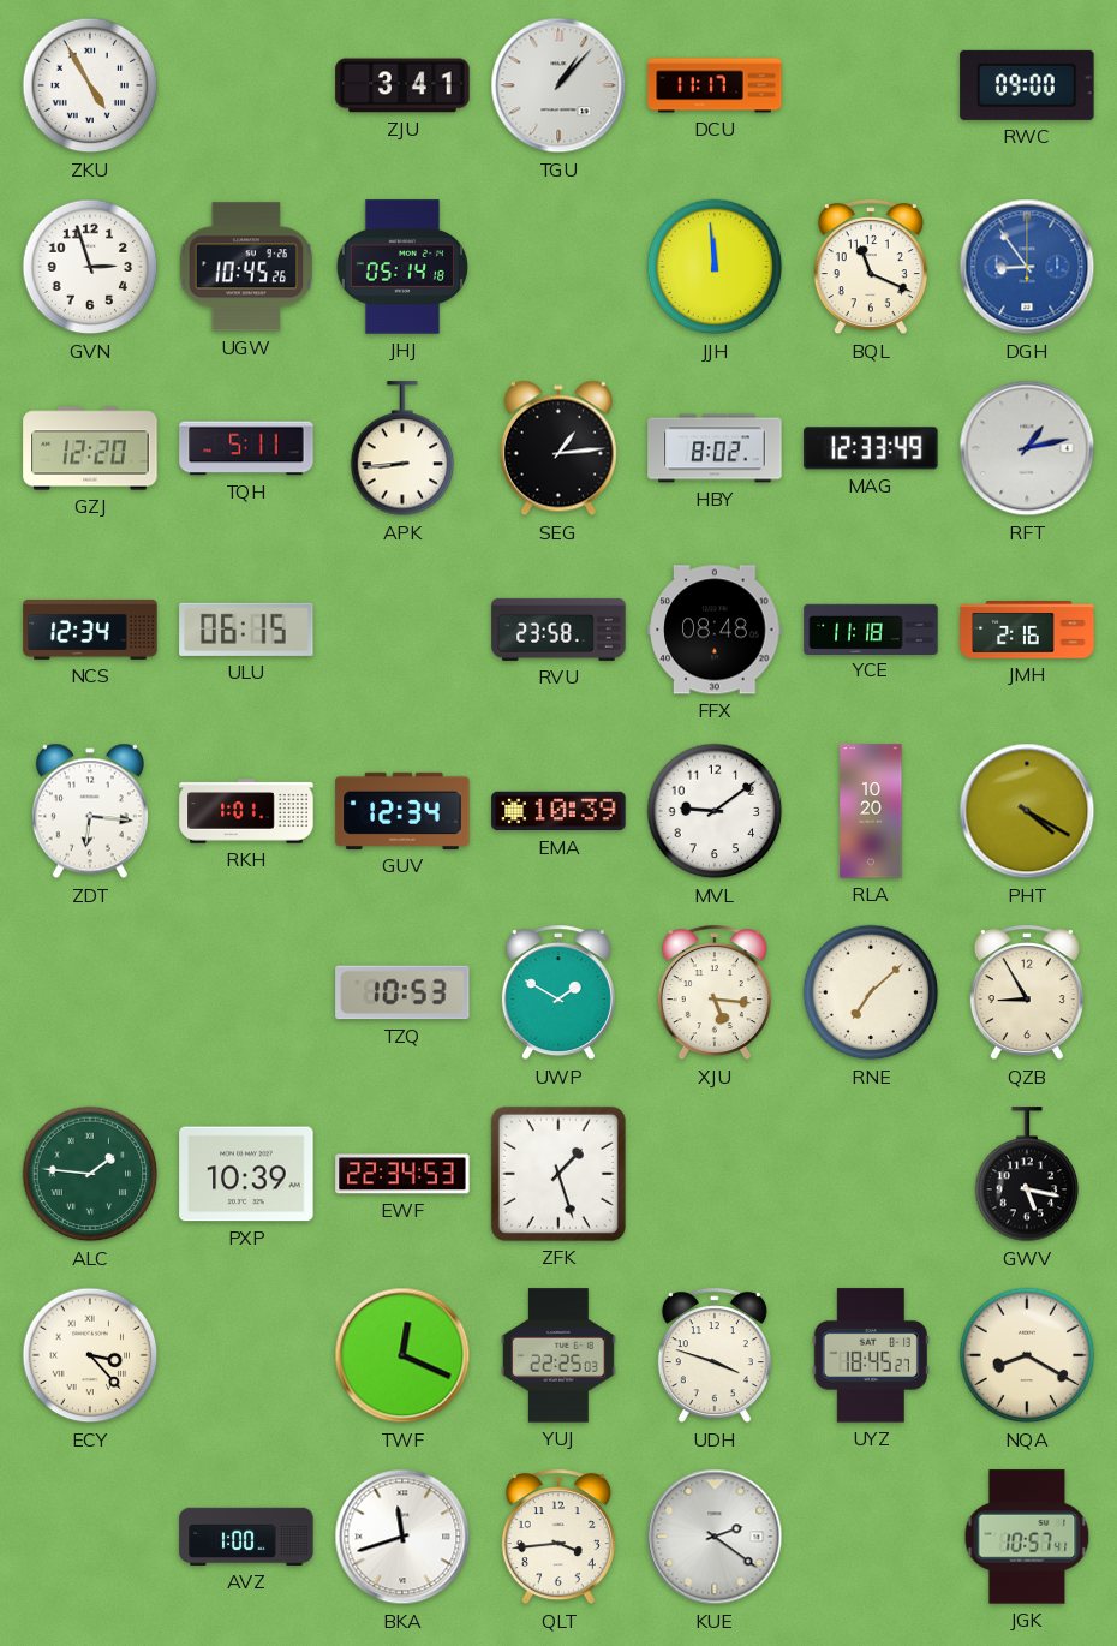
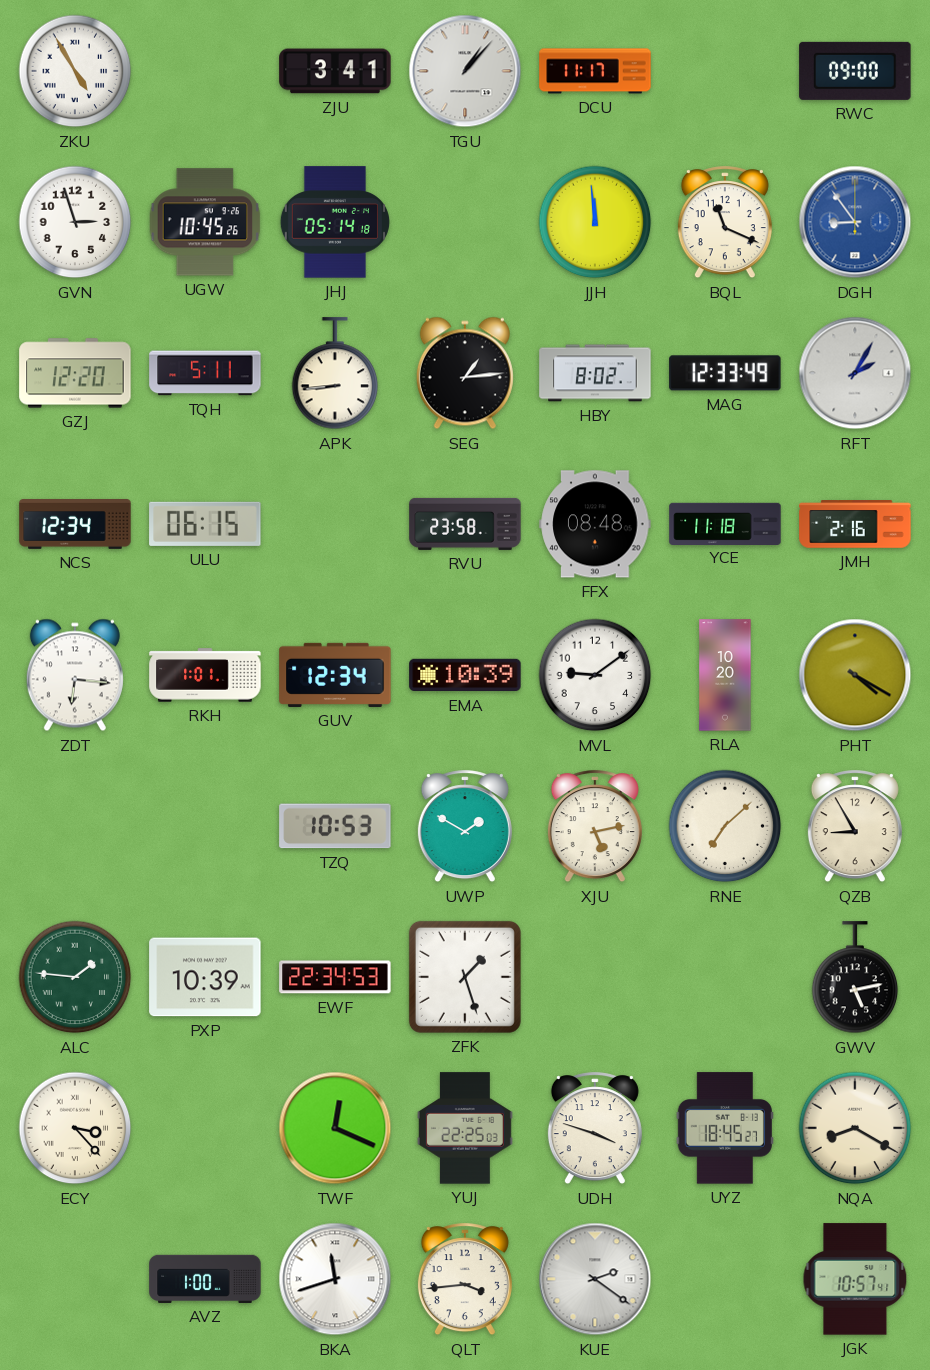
RFT: 1:13 -> 2:05 (855, 373)
XJU: 5:16 -> 5:13 (595, 827)
GWV: 5:17 -> 5:13 (855, 978)
